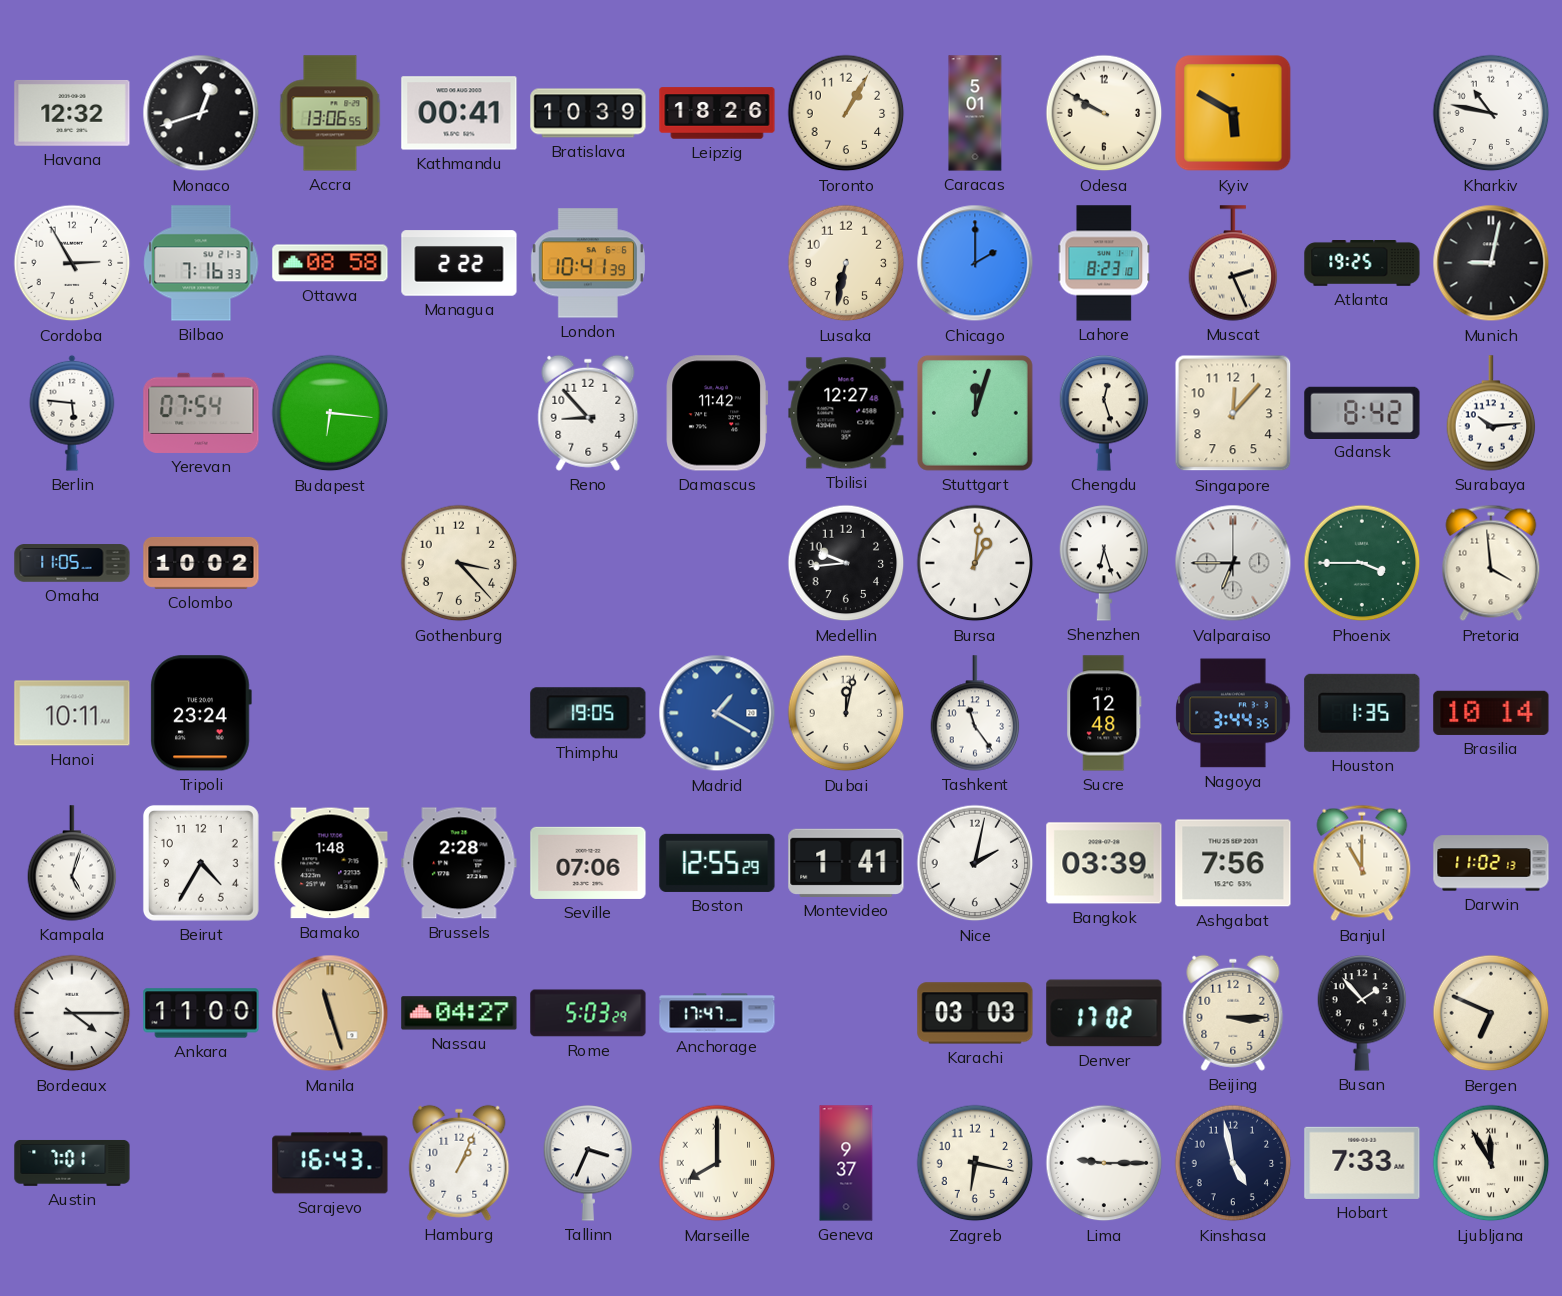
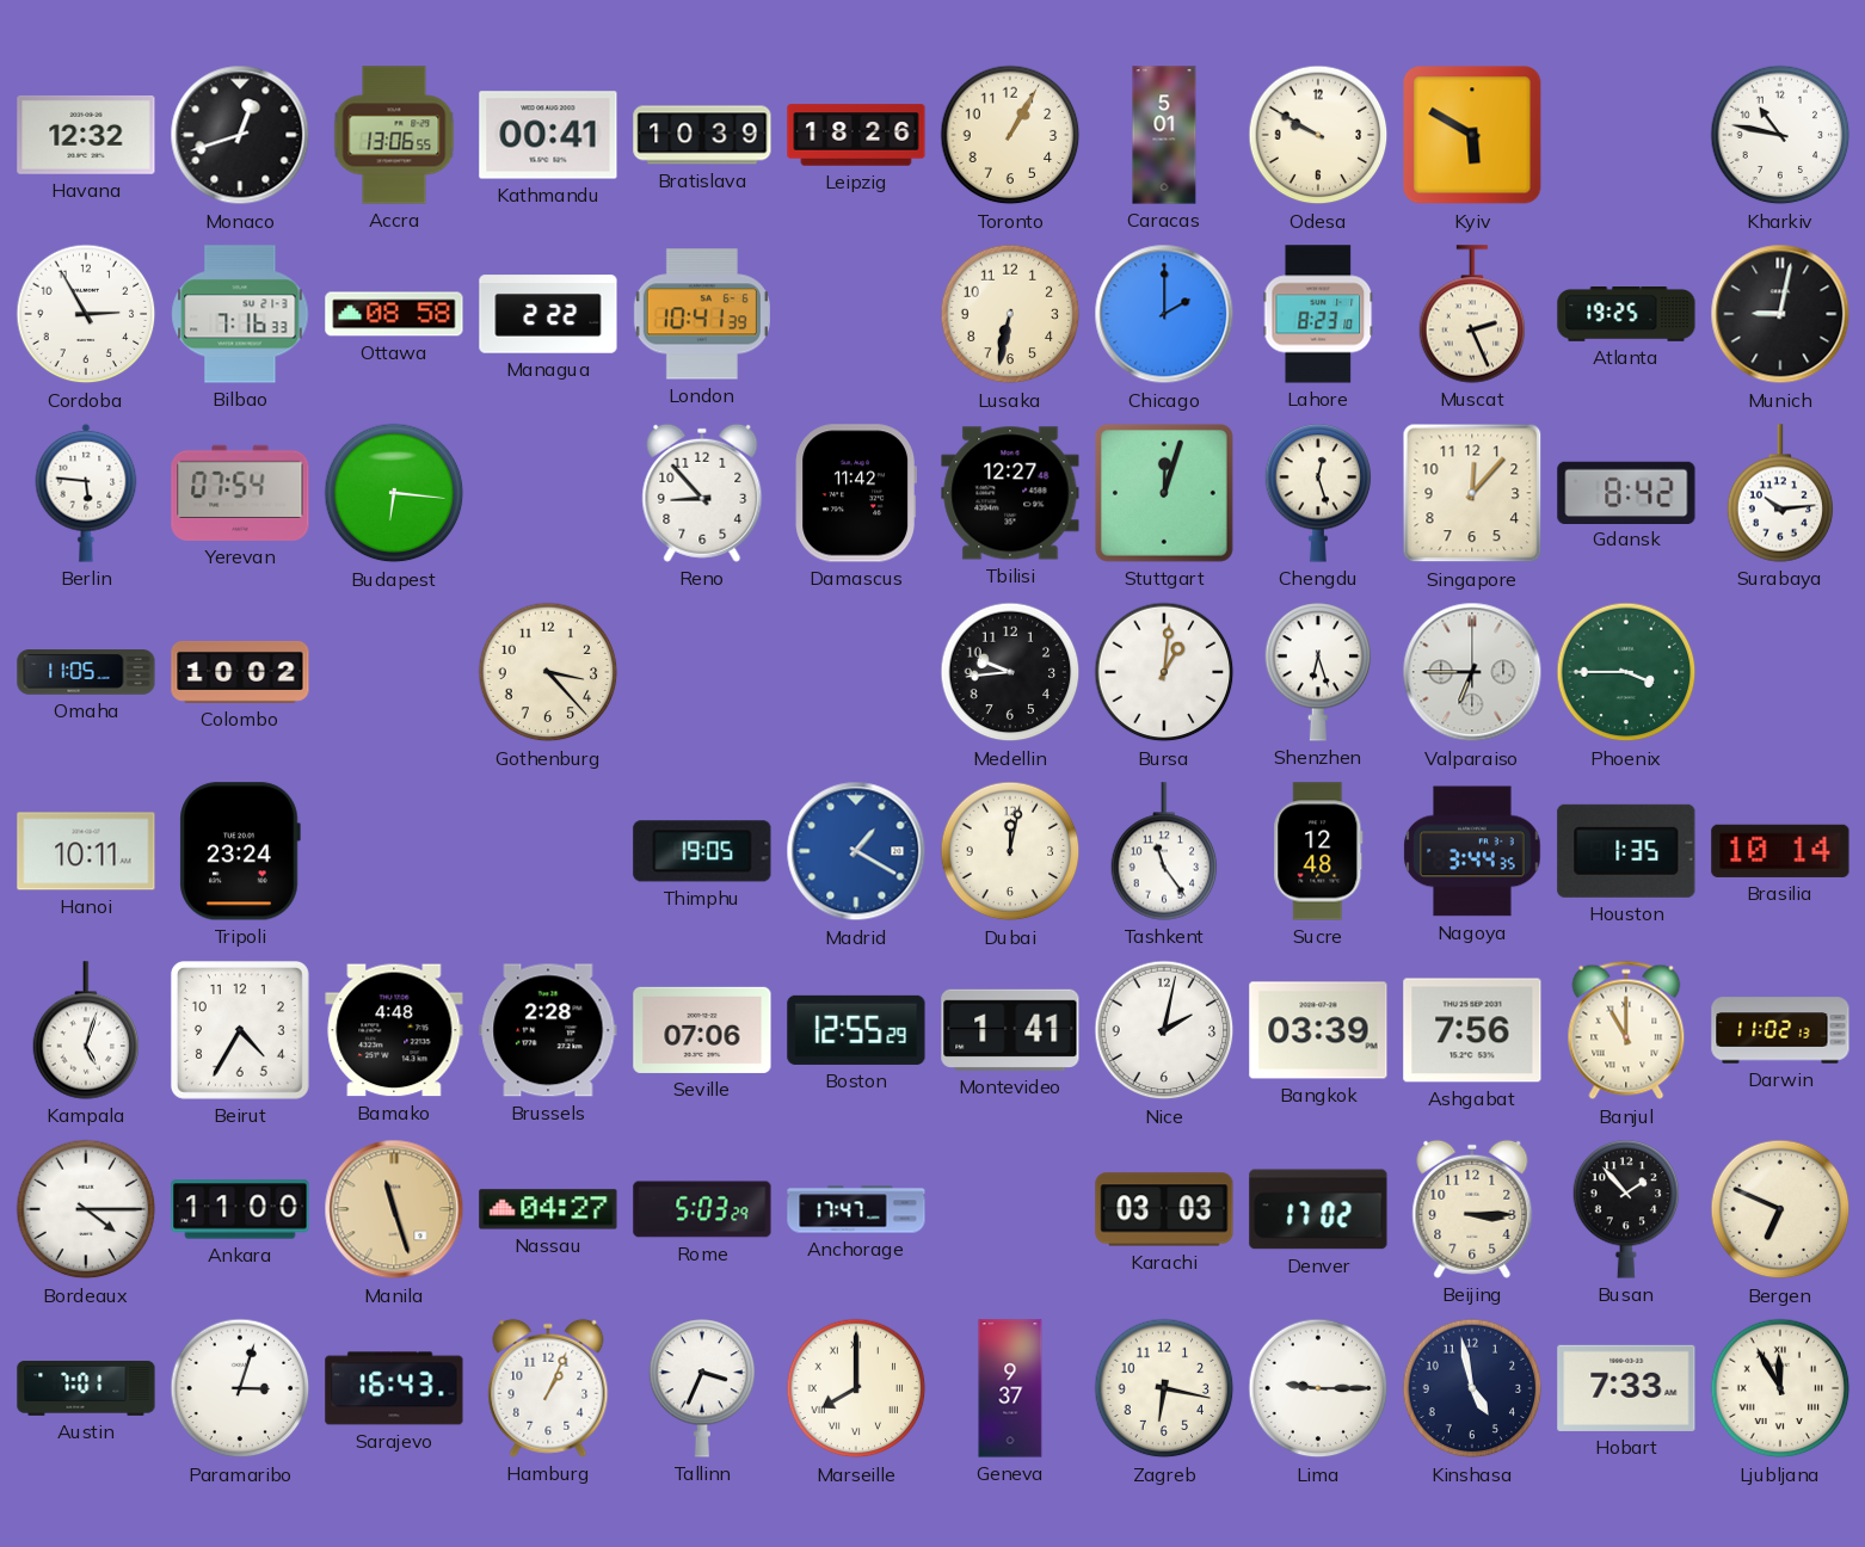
Pretoria: 3:59 -> none (1491, 563)
Bamako: 1:48 -> 4:48 (394, 1030)
Paramaribo: none -> 3:03 (240, 1388)
